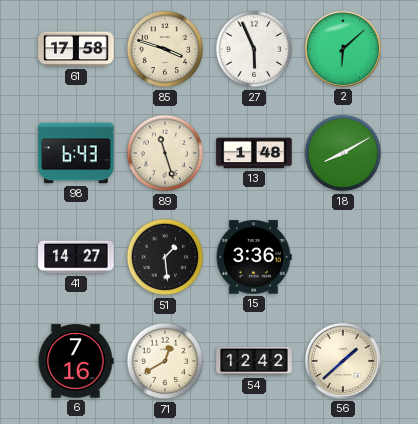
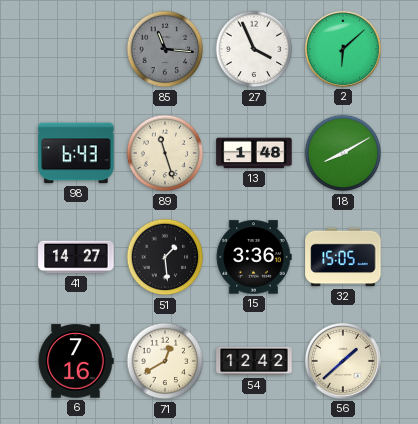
61: 17:58 -> none (76, 49)
85: 3:48 -> 11:16 (165, 49)
85 dial: cream -> grey (165, 49)
27: 5:56 -> 3:56 (254, 49)
32: none -> 15:05 (343, 257)
